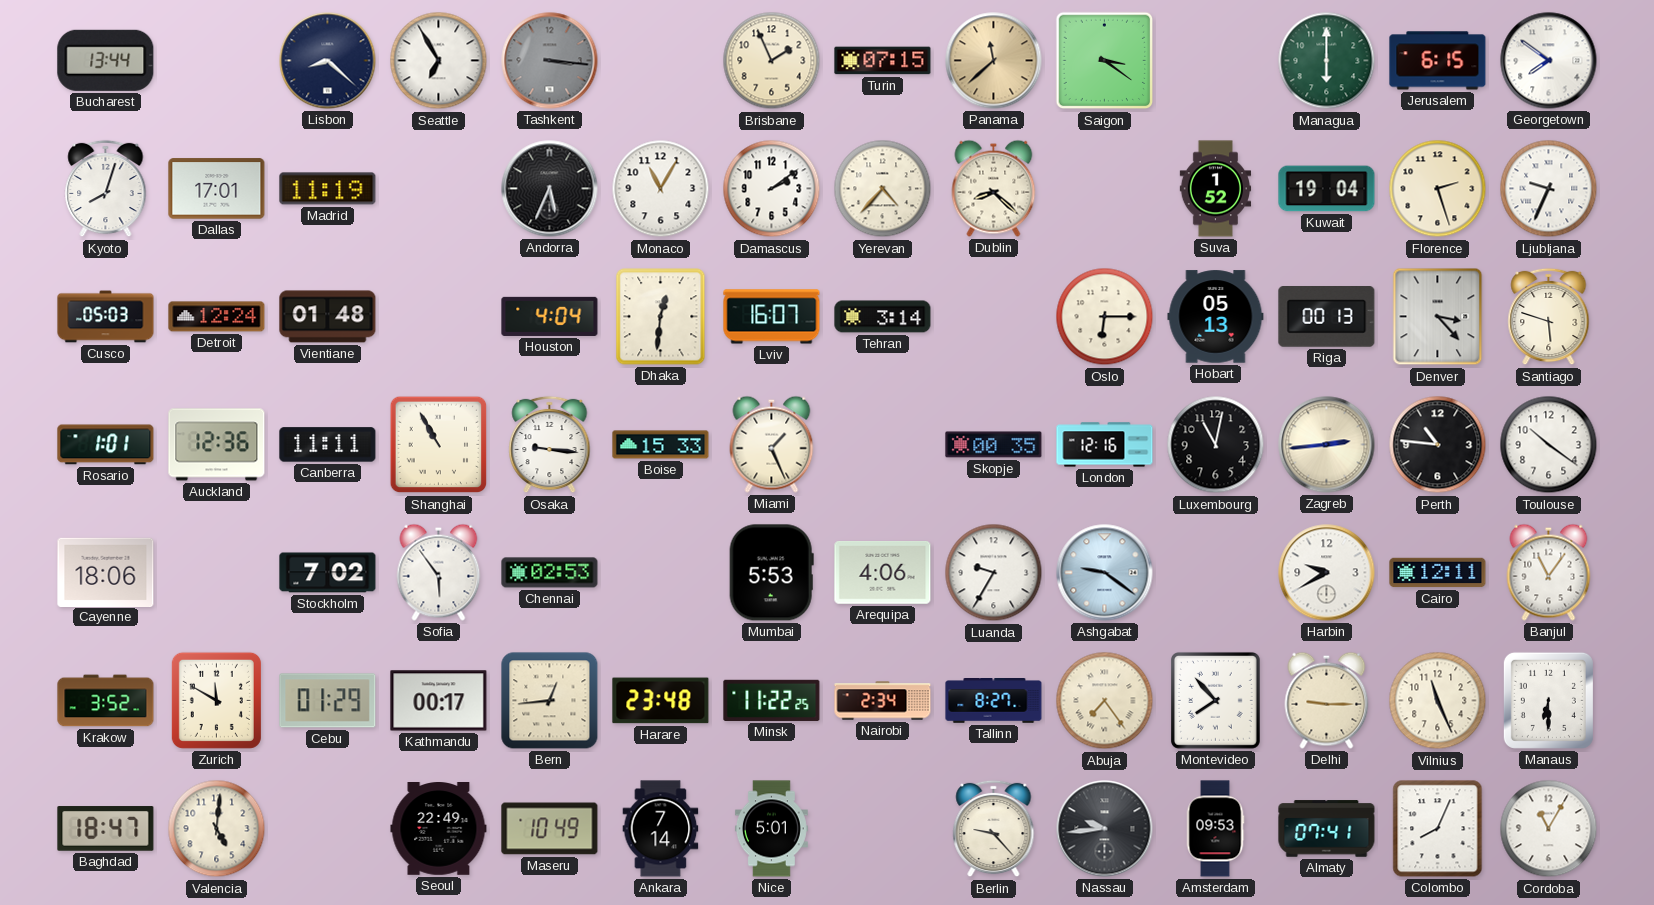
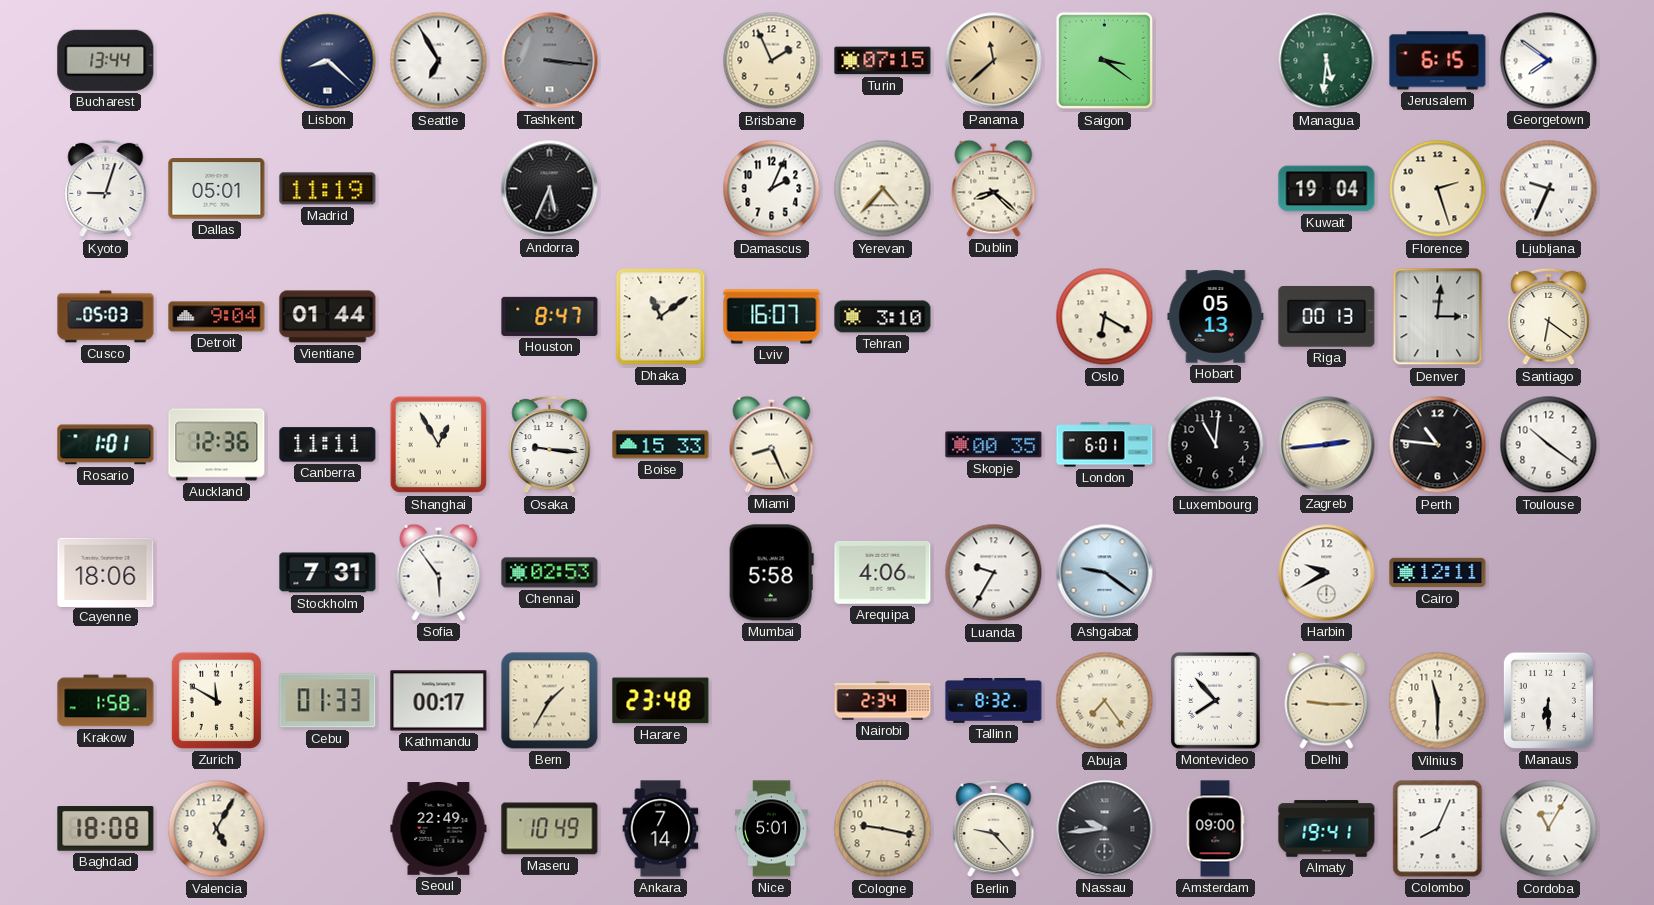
Managua: 6:00 -> 5:31 (1327, 61)
Kyoto: 8:03 -> 9:03 (106, 189)
Dallas: 17:01 -> 05:01 (217, 189)
Monaco: 11:05 -> none (661, 189)
Damascus: 2:09 -> 2:04 (772, 189)
Suva: 1:52 -> none (1216, 189)
Detroit: 12:24 -> 9:04 (217, 317)
Vientiane: 01:48 -> 01:44 (328, 317)
Houston: 4:04 -> 8:47 (550, 316)
Dhaka: 12:31 -> 11:09 (661, 317)
Tehran: 3:14 -> 3:10 (883, 317)
Oslo: 6:15 -> 6:20 (1105, 317)
Denver: 3:23 -> 3:01 (1438, 317)
Santiago: 5:48 -> 6:21 (1549, 317)
Shanghai: 10:55 -> 12:55 (439, 445)
Miami: 1:26 -> 8:26 (772, 444)
London: 12:16 -> 6:01 (1105, 445)
Luxembourg: 11:02 -> 11:01 (1216, 445)
Stockholm: 7:02 -> 7:31 (328, 573)
Mumbai: 5:53 -> 5:58 (771, 573)
Banjul: 11:06 -> none (1549, 572)
Krakow: 3:52 -> 1:58 (106, 701)
Cebu: 01:29 -> 01:33 (328, 701)
Bern: 12:44 -> 1:35 (550, 701)
Minsk: 11:22 -> none (772, 700)
Tallinn: 8:27 -> 8:32 (994, 701)
Vilnius: 11:26 -> 11:30 (1438, 701)
Baghdad: 18:47 -> 18:08 (106, 829)
Valencia: 5:01 -> 5:05 (217, 829)
Cologne: none -> 9:17 (883, 829)
Amsterdam: 09:53 -> 09:00 (1215, 829)
Almaty: 07:41 -> 19:41 (1327, 829)
